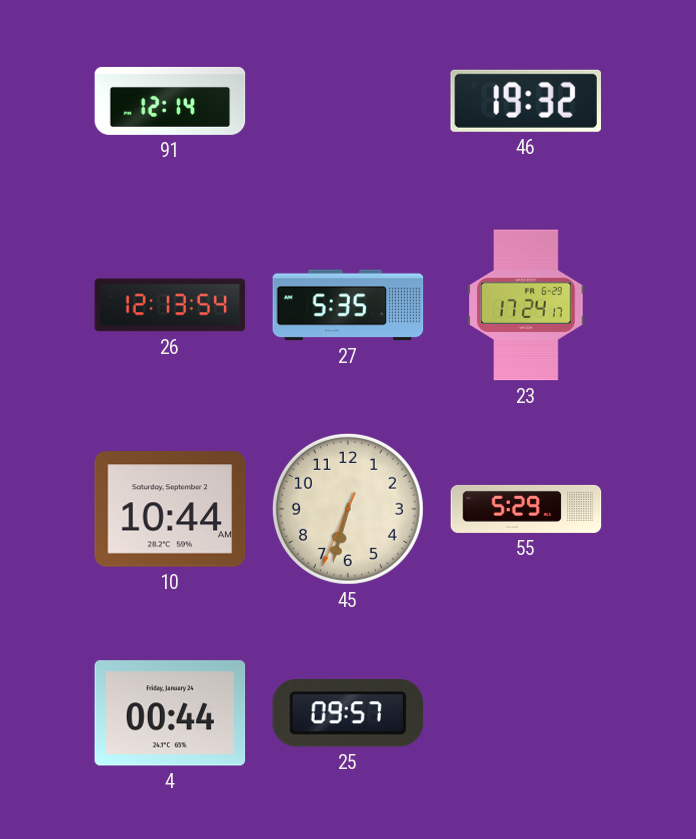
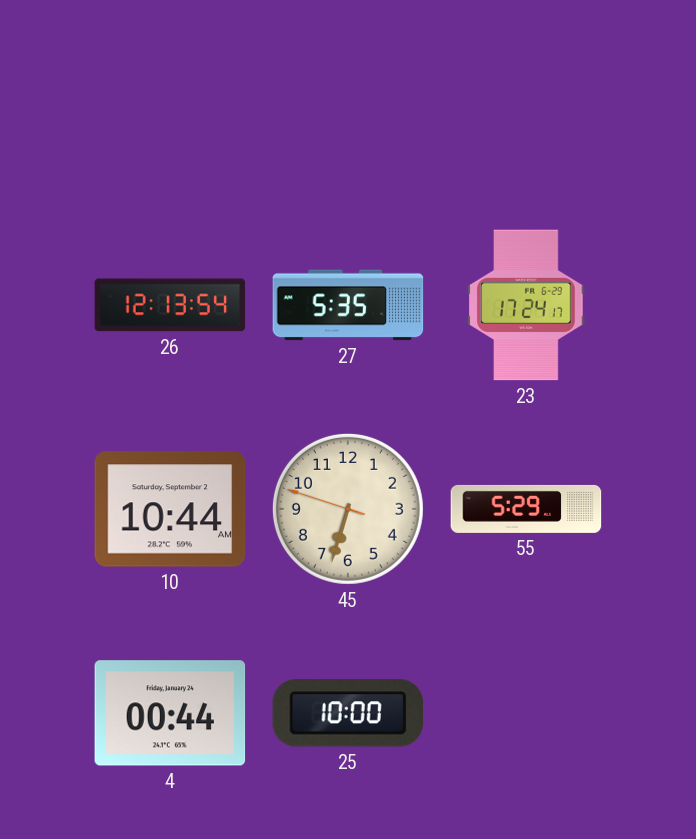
91: 12:14 -> none (170, 101)
46: 19:32 -> none (525, 101)
45: 6:32:34 -> 6:32:48 (348, 509)
25: 09:57 -> 10:00 (347, 713)
